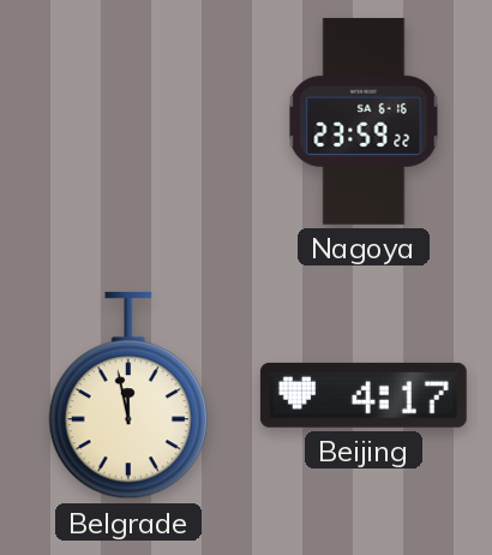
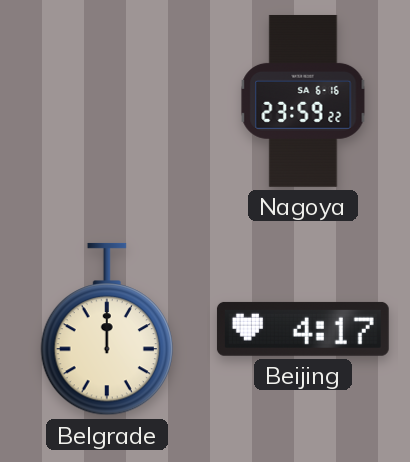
Belgrade: 11:58 -> 12:00 (106, 329)
